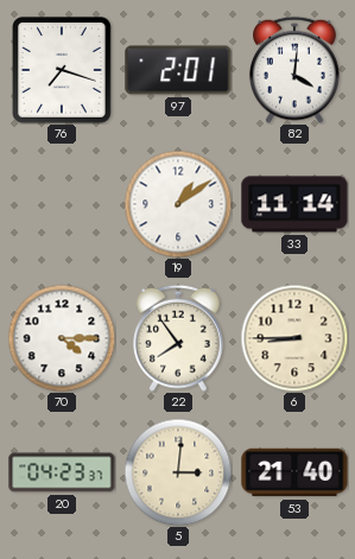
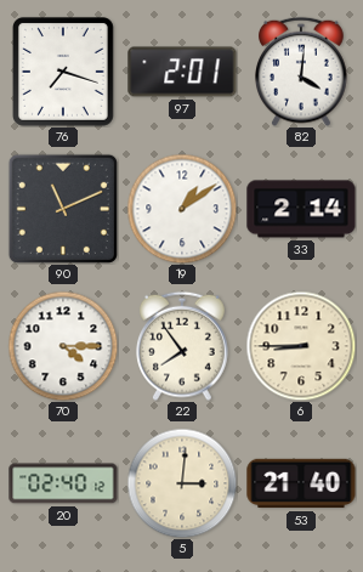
90: none -> 11:11 (63, 209)
33: 11:14 -> 2:14 (301, 209)
20: 04:23 -> 02:40 (63, 483)
